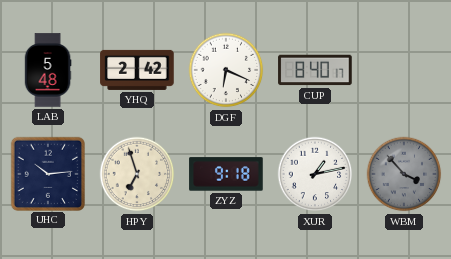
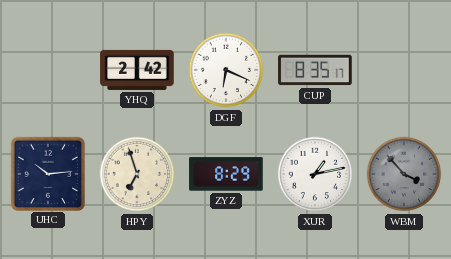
LAB: 5:48 -> none (48, 70)
CUP: 8:40 -> 8:35 (315, 70)
ZYZ: 9:18 -> 8:29 (226, 174)
